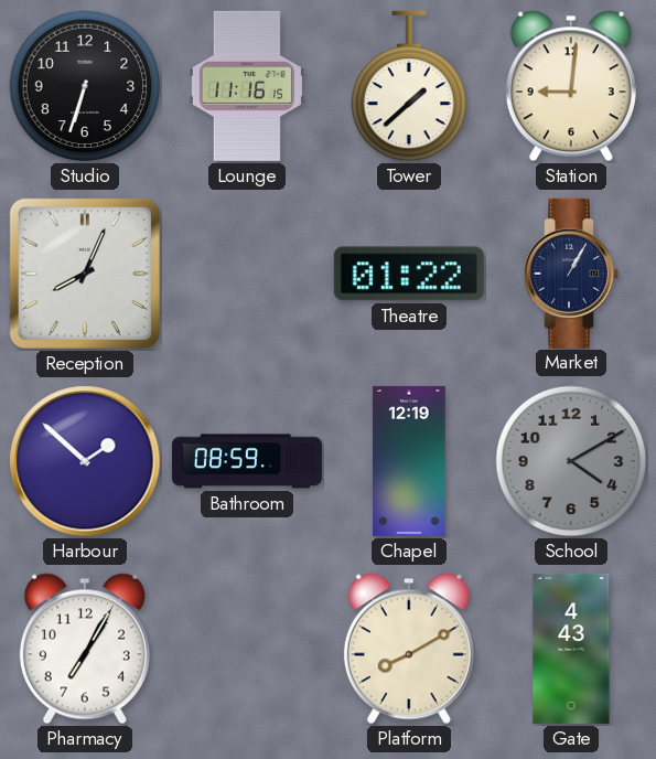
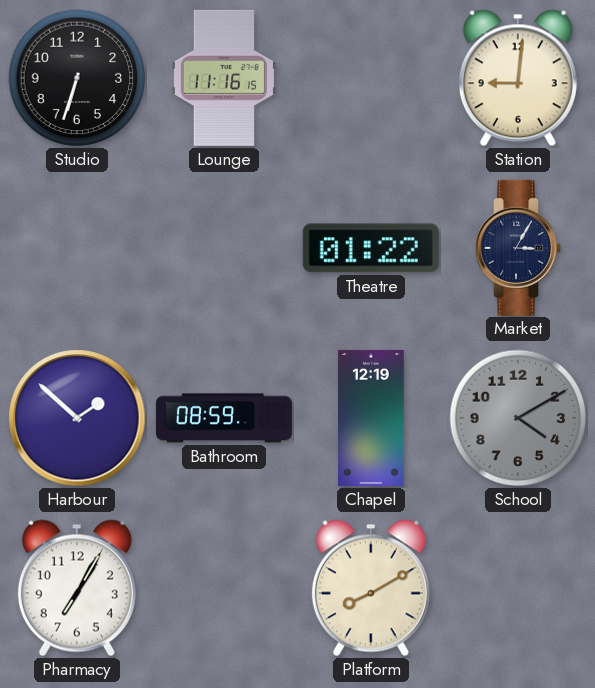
Tower: 1:38 -> none (409, 86)
Reception: 8:04 -> none (85, 274)
Market: 1:05 -> 3:05 (518, 248)
Gate: 4:43 -> none (571, 649)
